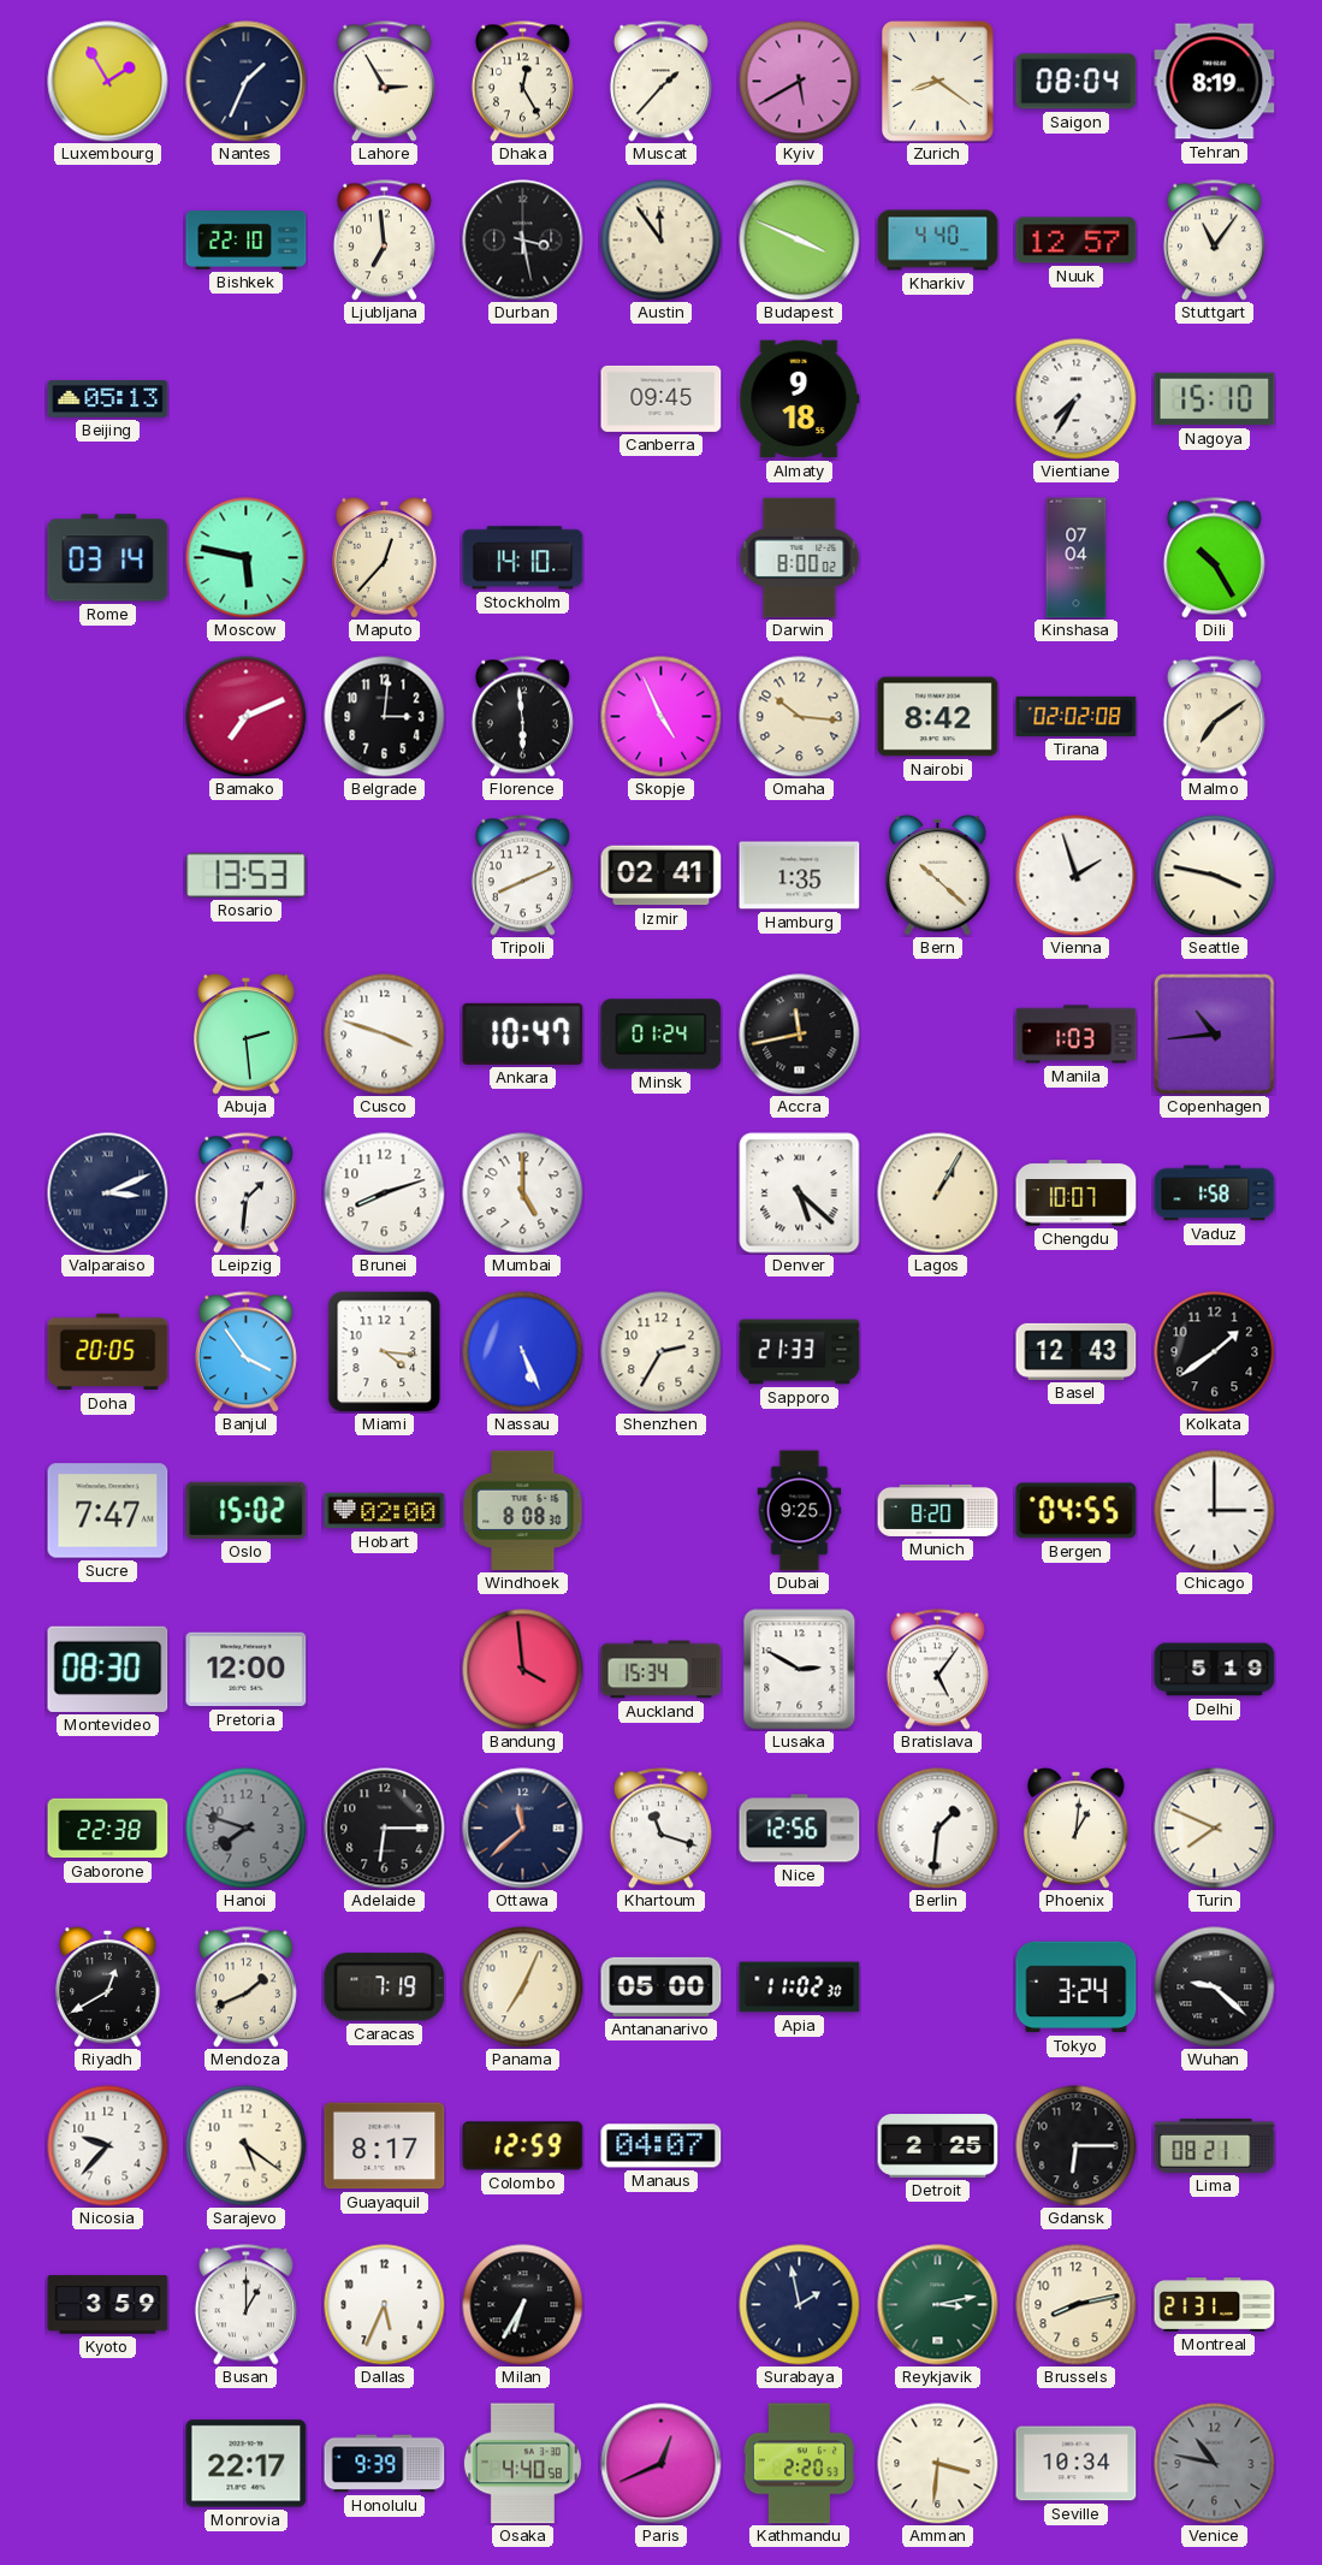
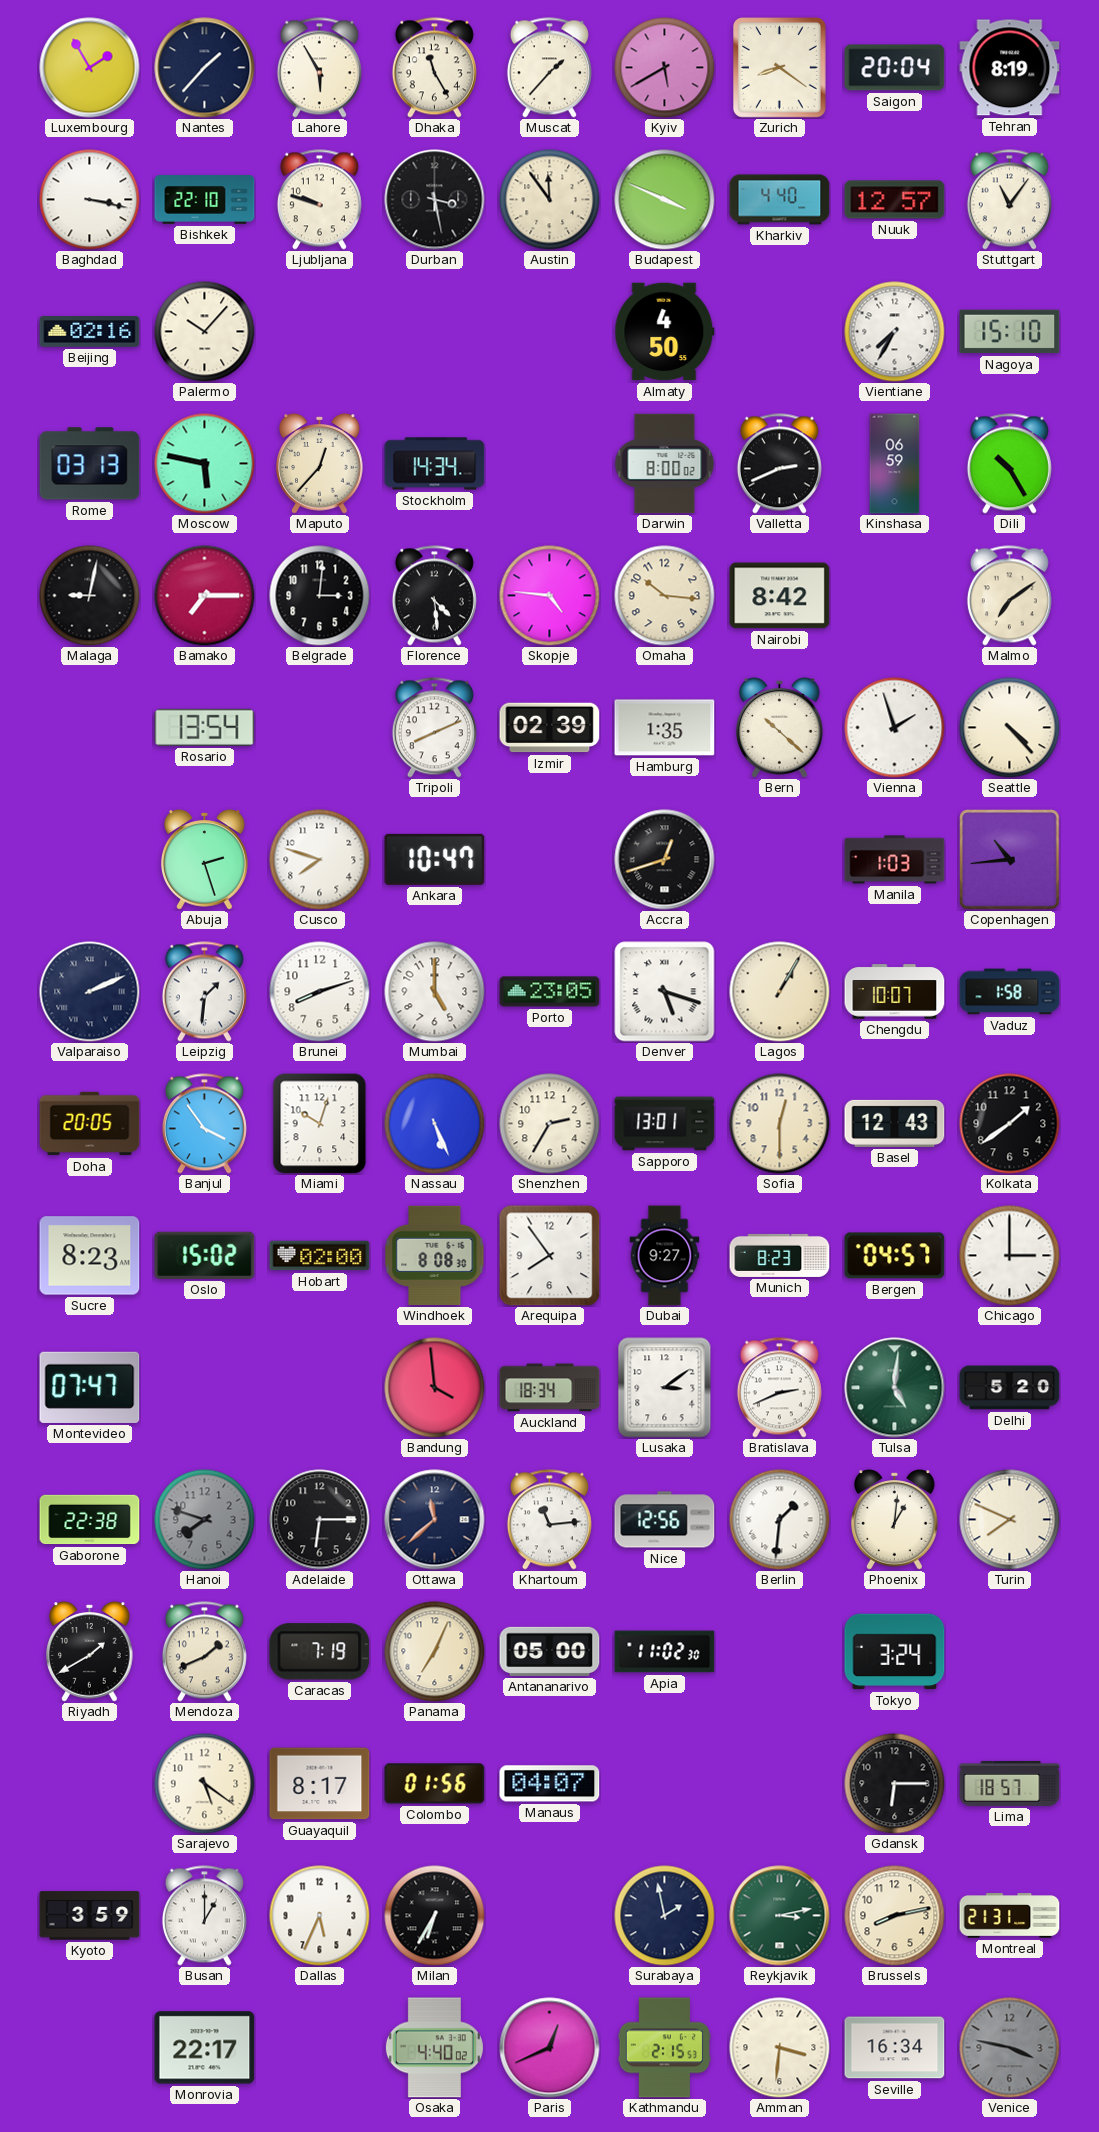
Nantes: 1:34 -> 1:37 (205, 68)
Lahore: 2:55 -> 5:55 (319, 68)
Dhaka: 12:25 -> 11:25 (434, 68)
Saigon: 08:04 -> 20:04 (895, 68)
Baghdad: none -> 3:17 (90, 200)
Ljubljana: 6:59 -> 9:48 (319, 200)
Beijing: 05:13 -> 02:16 (90, 332)
Palermo: none -> 10:07 (205, 332)
Canberra: 09:45 -> none (662, 398)
Almaty: 9:18 -> 4:50 (665, 332)
Rome: 03:14 -> 03:13 (90, 464)
Stockholm: 14:10 -> 14:34 (435, 464)
Valletta: none -> 2:41 (779, 464)
Kinshasa: 07:04 -> 06:59 (895, 464)
Malaga: none -> 9:02 (90, 596)
Bamako: 7:11 -> 7:15 (205, 596)
Florence: 5:59 -> 4:29 (434, 596)
Skopje: 4:56 -> 4:46 (550, 596)
Tirana: 02:02 -> none (1077, 716)
Rosario: 13:53 -> 13:54 (205, 727)
Izmir: 02:41 -> 02:39 (550, 728)
Seattle: 3:47 -> 4:23 (1010, 728)
Abuja: 2:29 -> 2:27 (205, 860)
Cusco: 3:48 -> 7:48 (320, 860)
Minsk: 01:24 -> none (662, 1035)
Accra: 11:43 -> 12:42 (665, 860)
Valparaiso: 3:11 -> 2:11 (90, 992)
Porto: none -> 23:05 (550, 992)
Denver: 5:22 -> 5:18 (665, 992)
Miami: 4:16 -> 10:03 (320, 1123)
Sapporo: 21:33 -> 13:01 (665, 1124)
Sofia: none -> 12:30 (780, 1124)
Sucre: 7:47 -> 8:23 (90, 1256)
Arequipa: none -> 7:54 (549, 1255)
Dubai: 9:25 -> 9:27 (665, 1256)
Munich: 8:20 -> 8:23 (780, 1255)
Bergen: 04:55 -> 04:57 (895, 1256)
Montevideo: 08:30 -> 07:47 (90, 1387)
Pretoria: 12:00 -> none (247, 1670)
Auckland: 15:34 -> 18:34 (550, 1388)
Lusaka: 2:50 -> 3:09 (665, 1388)
Bratislava: 5:06 -> 2:41 (779, 1388)
Tulsa: none -> 5:01 (895, 1388)
Delhi: 5:19 -> 5:20 (1010, 1388)
Khartoum: 11:18 -> 11:14 (549, 1520)
Riyadh: 12:40 -> 1:40 (90, 1652)
Wuhan: 9:22 -> none (1215, 1988)
Nicosia: 9:37 -> none (108, 2146)
Colombo: 12:59 -> 01:56 (435, 1784)
Detroit: 2:25 -> none (938, 2146)
Lima: 08:21 -> 18:57 (1010, 1783)
Honolulu: 9:39 -> none (385, 2464)
Osaka: 4:40:58 -> 4:40:02 (434, 2048)
Kathmandu: 2:20 -> 2:15 (664, 2048)
Seville: 10:34 -> 16:34 (895, 2048)
Venice: 10:47 -> 3:47 (1010, 2048)
